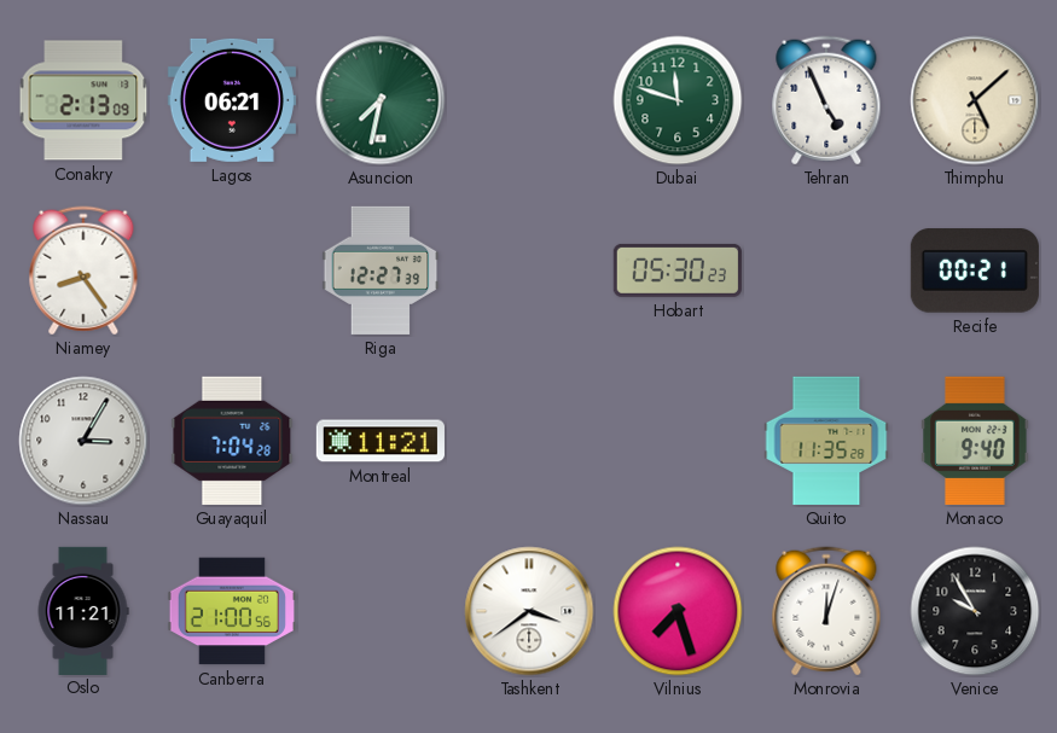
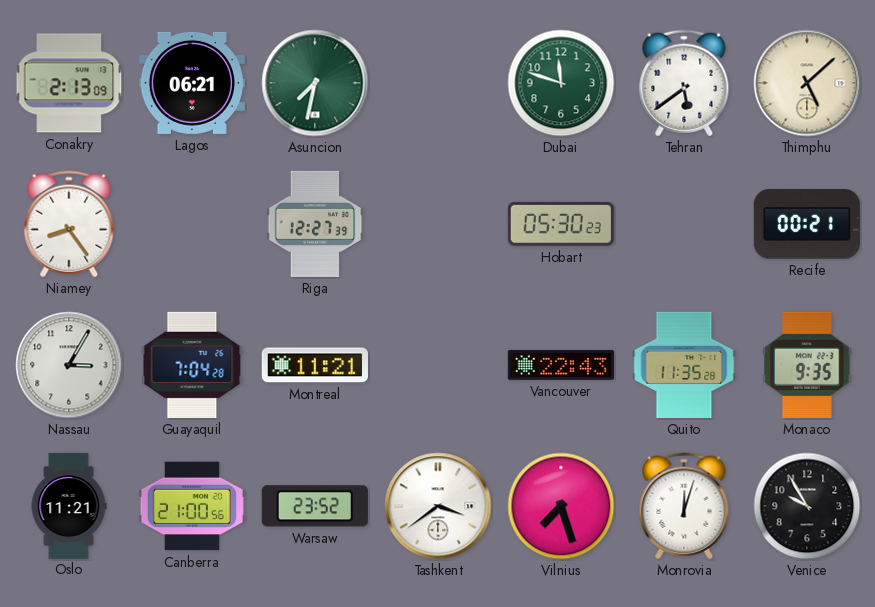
Tehran: 4:56 -> 5:39 (684, 83)
Vancouver: none -> 22:43 (561, 365)
Monaco: 9:40 -> 9:35 (807, 365)
Warsaw: none -> 23:52 (315, 506)
